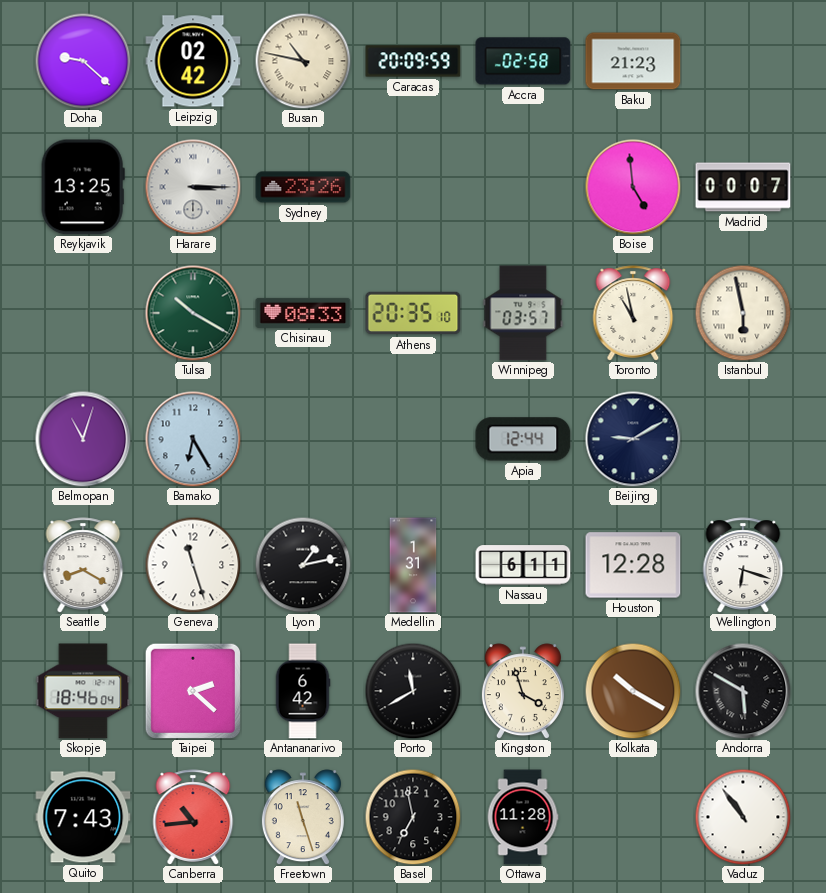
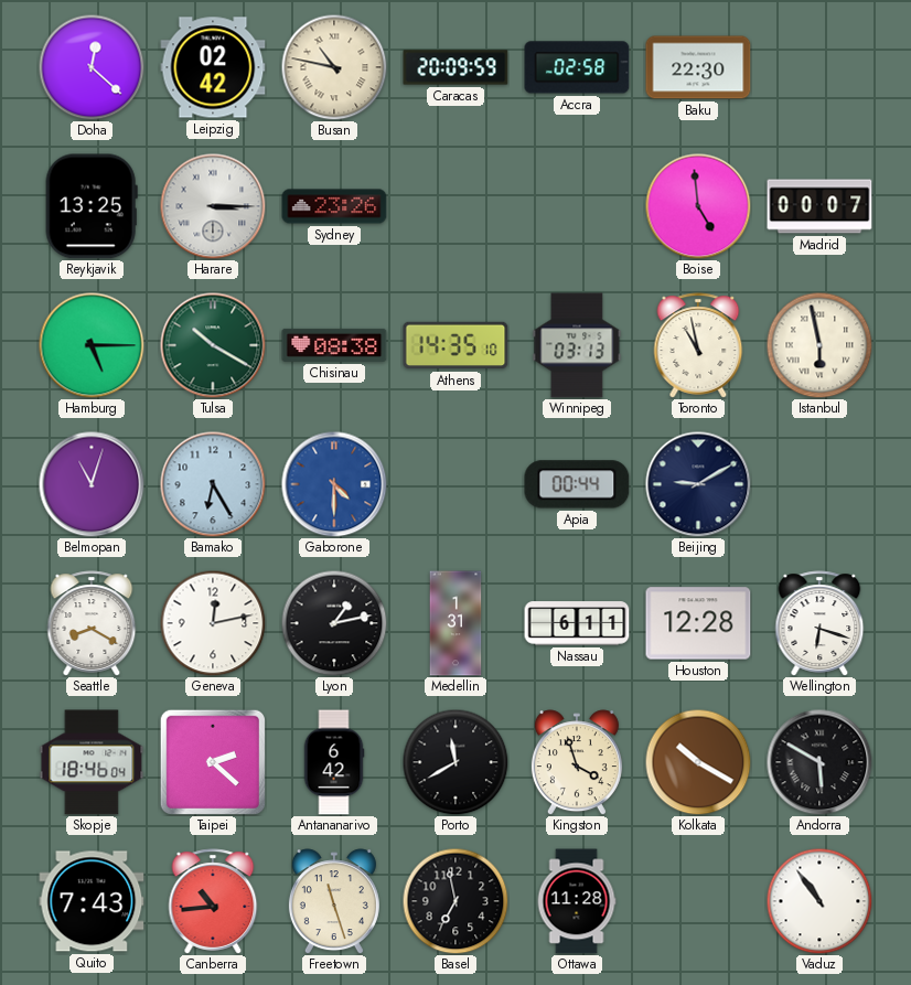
Doha: 9:22 -> 12:22 (92, 67)
Baku: 21:23 -> 22:30 (698, 67)
Hamburg: none -> 5:15 (92, 345)
Chisinau: 08:33 -> 08:38 (334, 345)
Athens: 20:35 -> 14:35 (456, 345)
Winnipeg: 03:57 -> 03:13 (577, 345)
Gaborone: none -> 4:30 (334, 484)
Apia: 12:44 -> 00:44 (577, 484)
Geneva: 11:27 -> 12:13 (213, 623)
